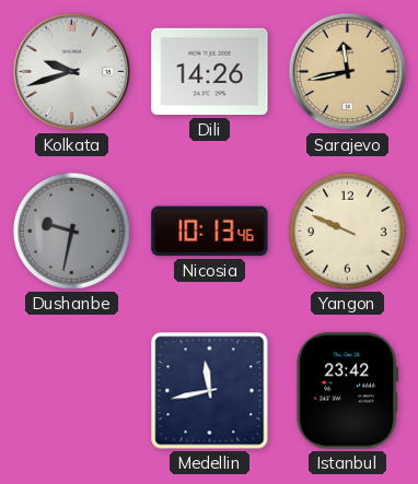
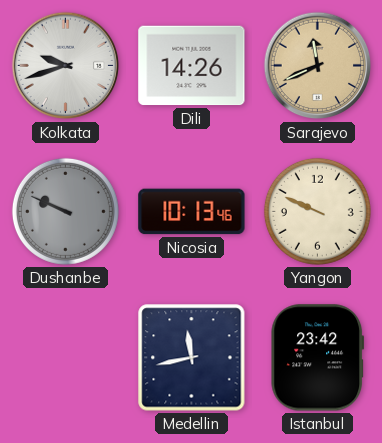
Sarajevo: 11:43 -> 11:41 (318, 66)
Dushanbe: 9:32 -> 9:49 (65, 211)
